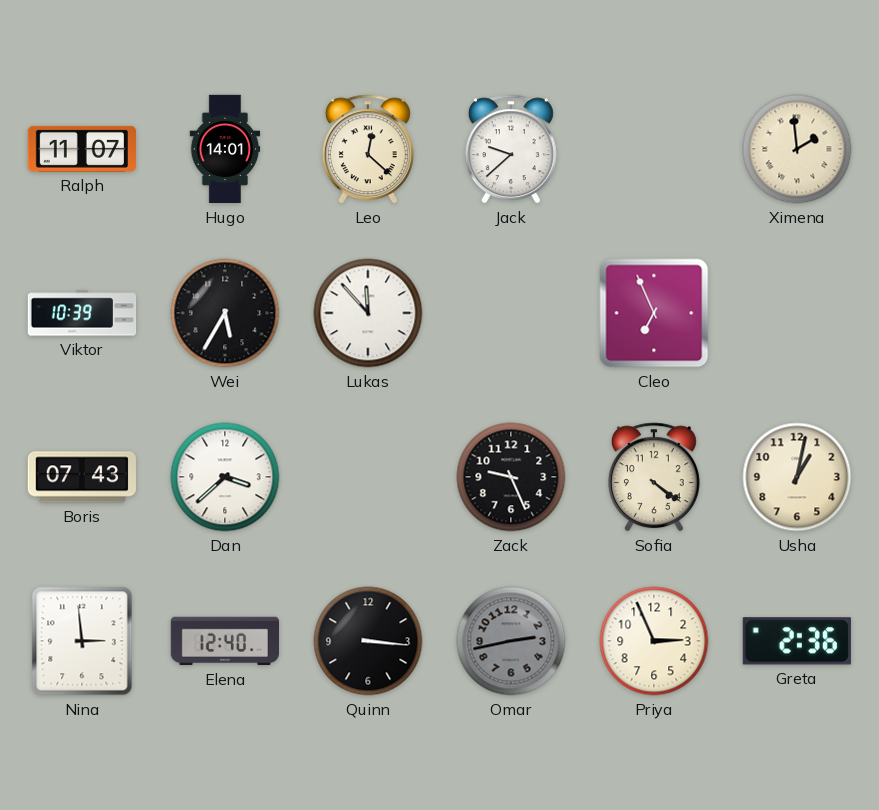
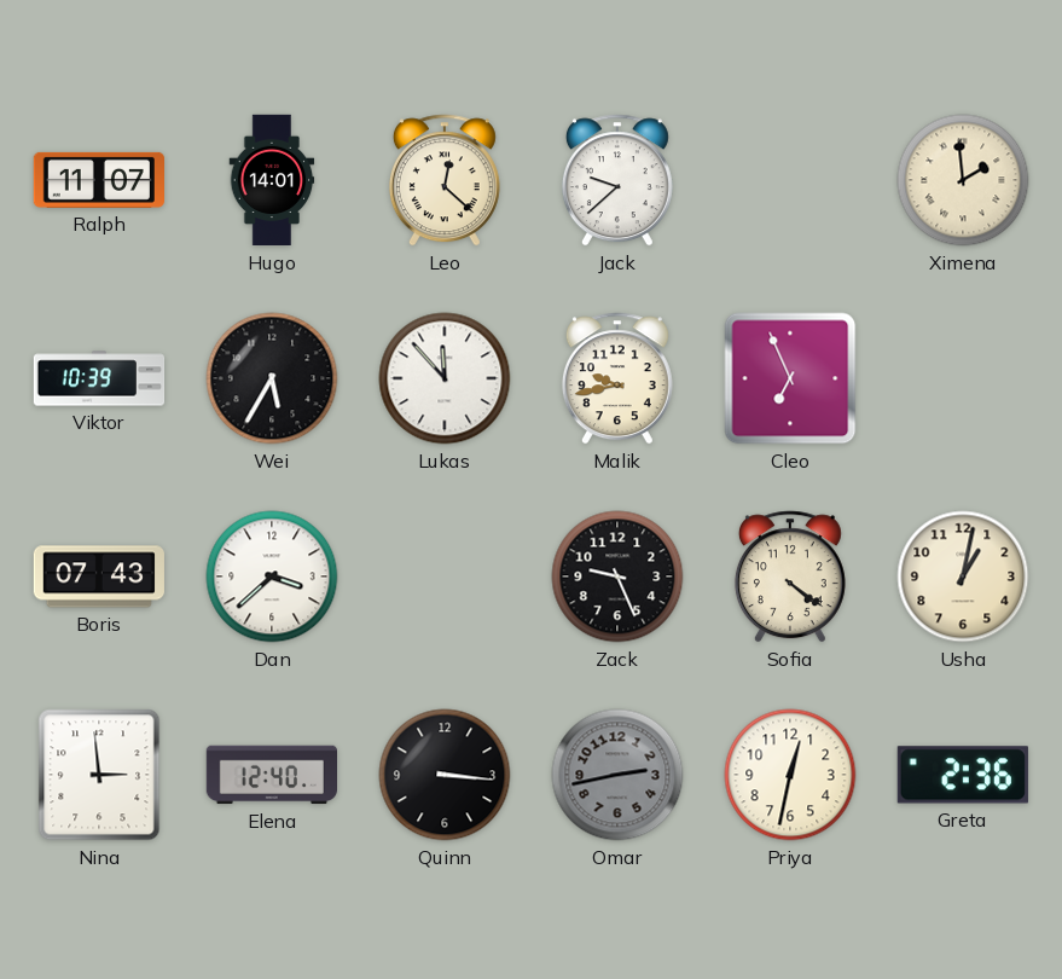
Malik: none -> 9:43 (617, 378)
Priya: 2:56 -> 12:32 (790, 775)
